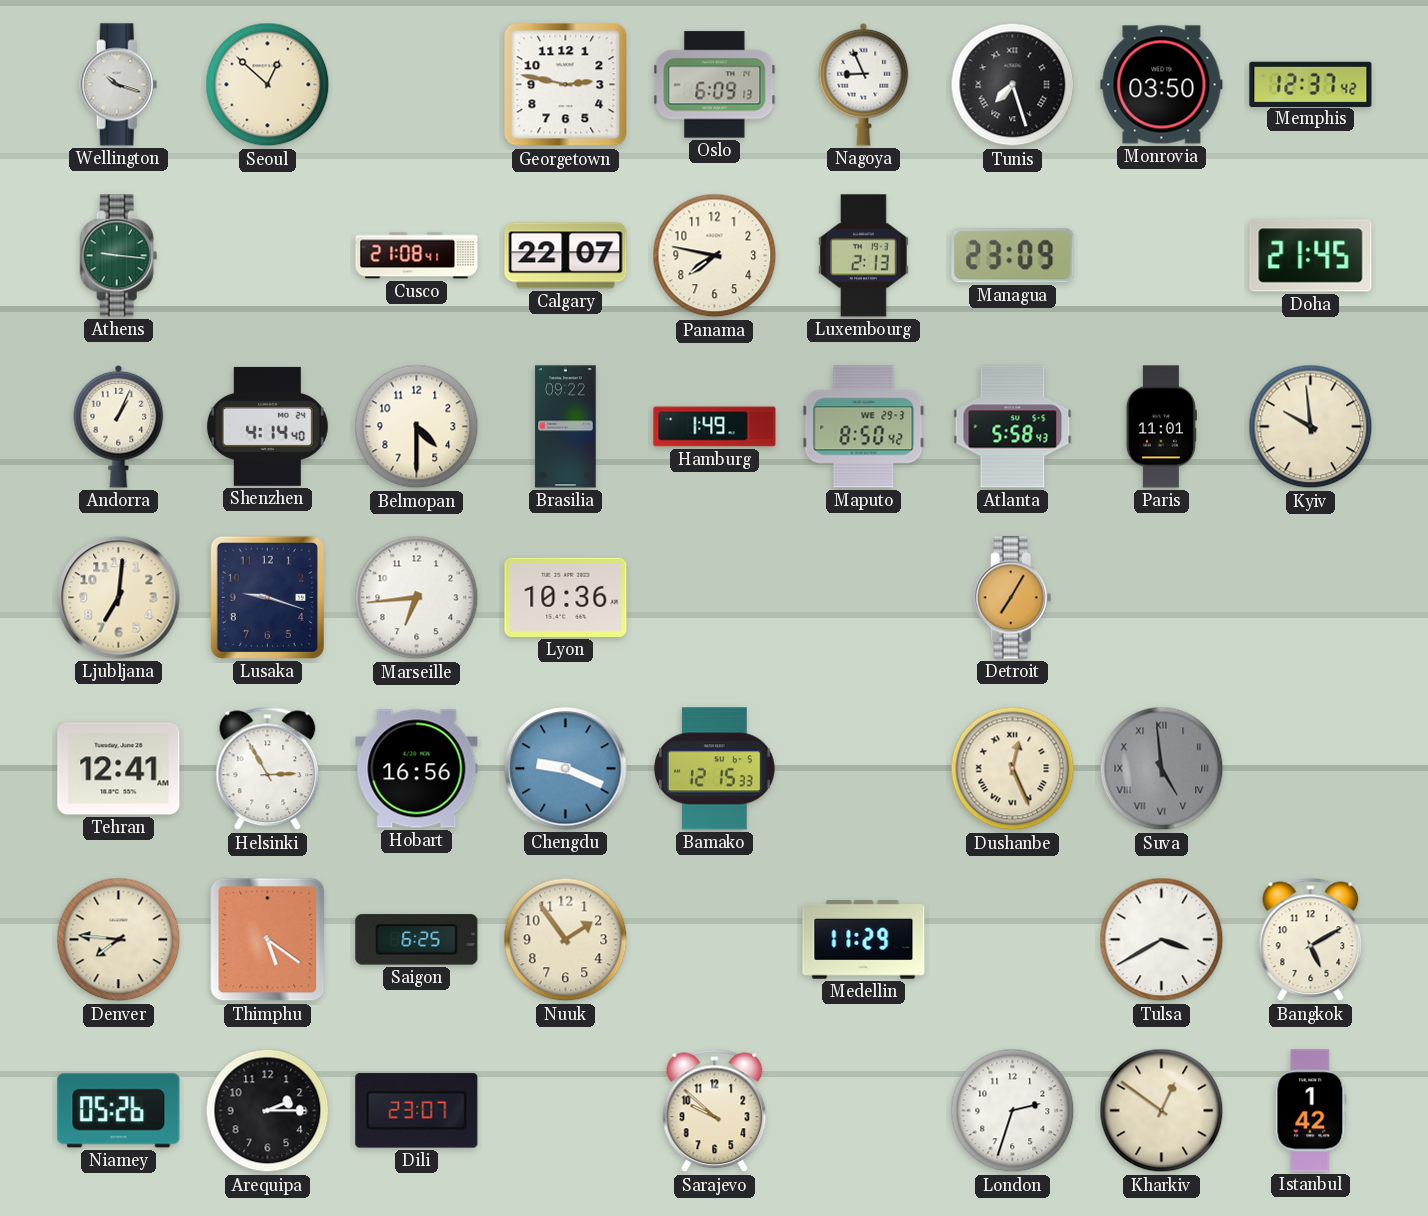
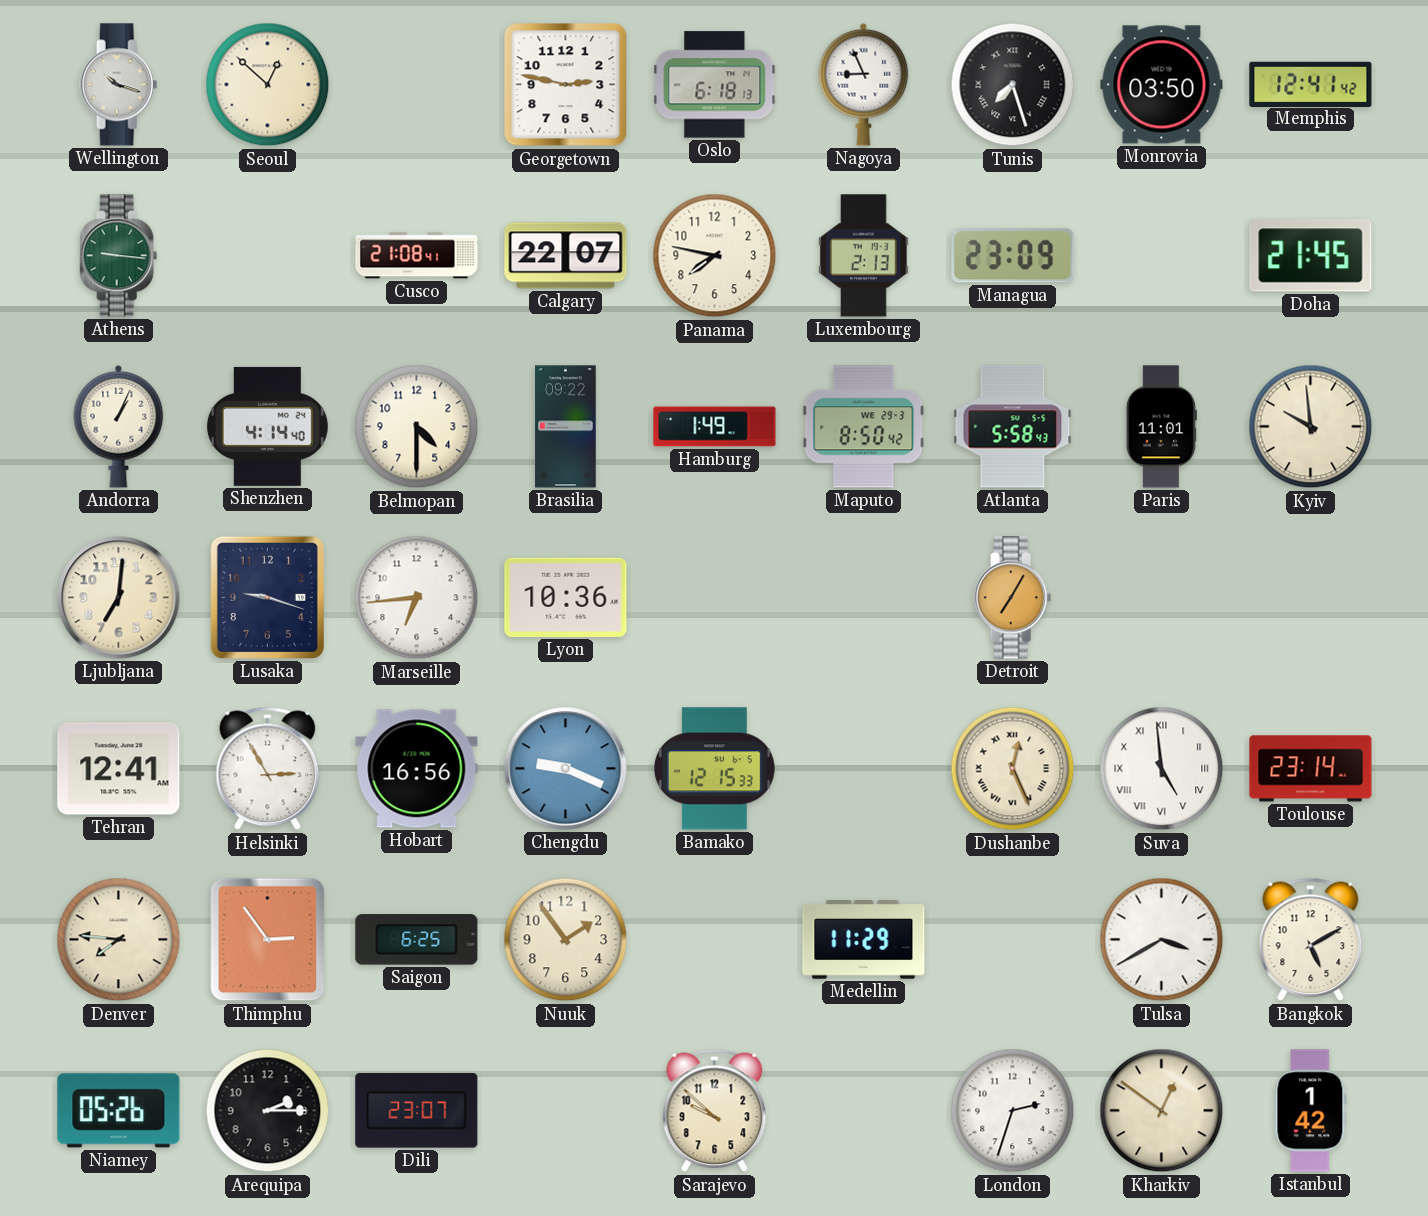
Oslo: 6:09 -> 6:18 (715, 85)
Memphis: 12:37 -> 12:41 (1311, 84)
Suva dial: grey -> white (1162, 769)
Toulouse: none -> 23:14 (1311, 769)
Thimphu: 5:21 -> 2:54 (268, 940)
